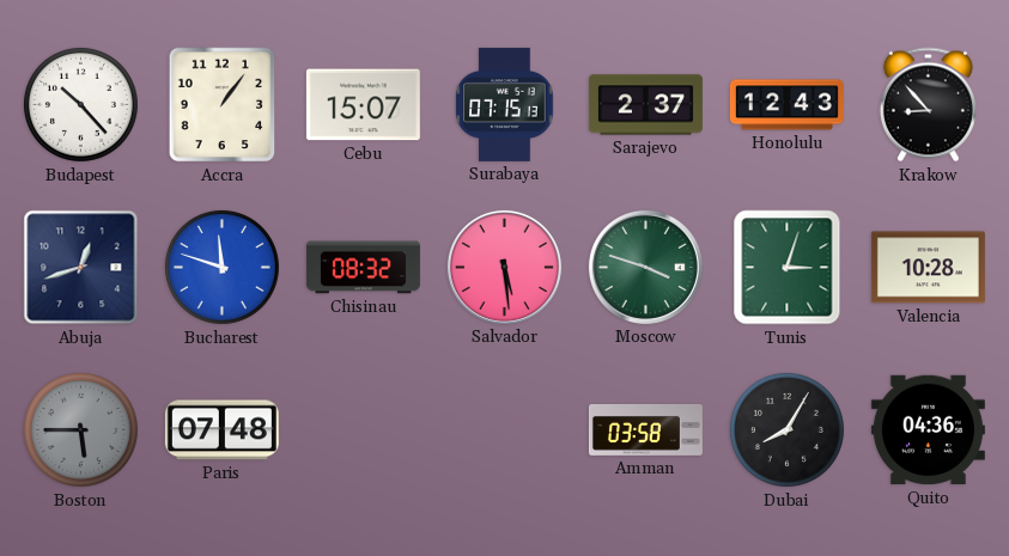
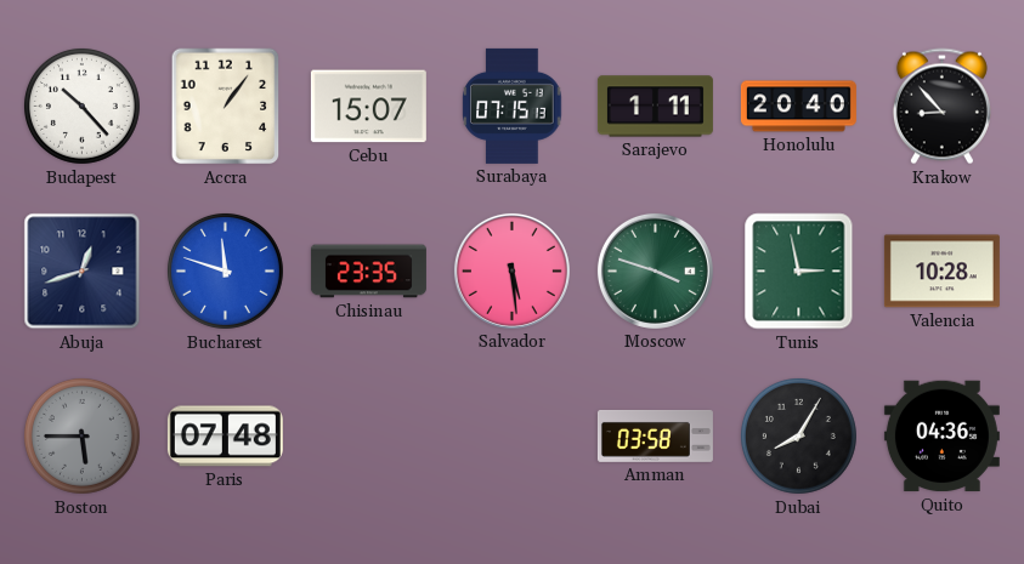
Sarajevo: 2:37 -> 1:11 (655, 107)
Honolulu: 12:43 -> 20:40 (798, 107)
Chisinau: 08:32 -> 23:35 (368, 272)
Tunis: 3:03 -> 2:58 (799, 272)
